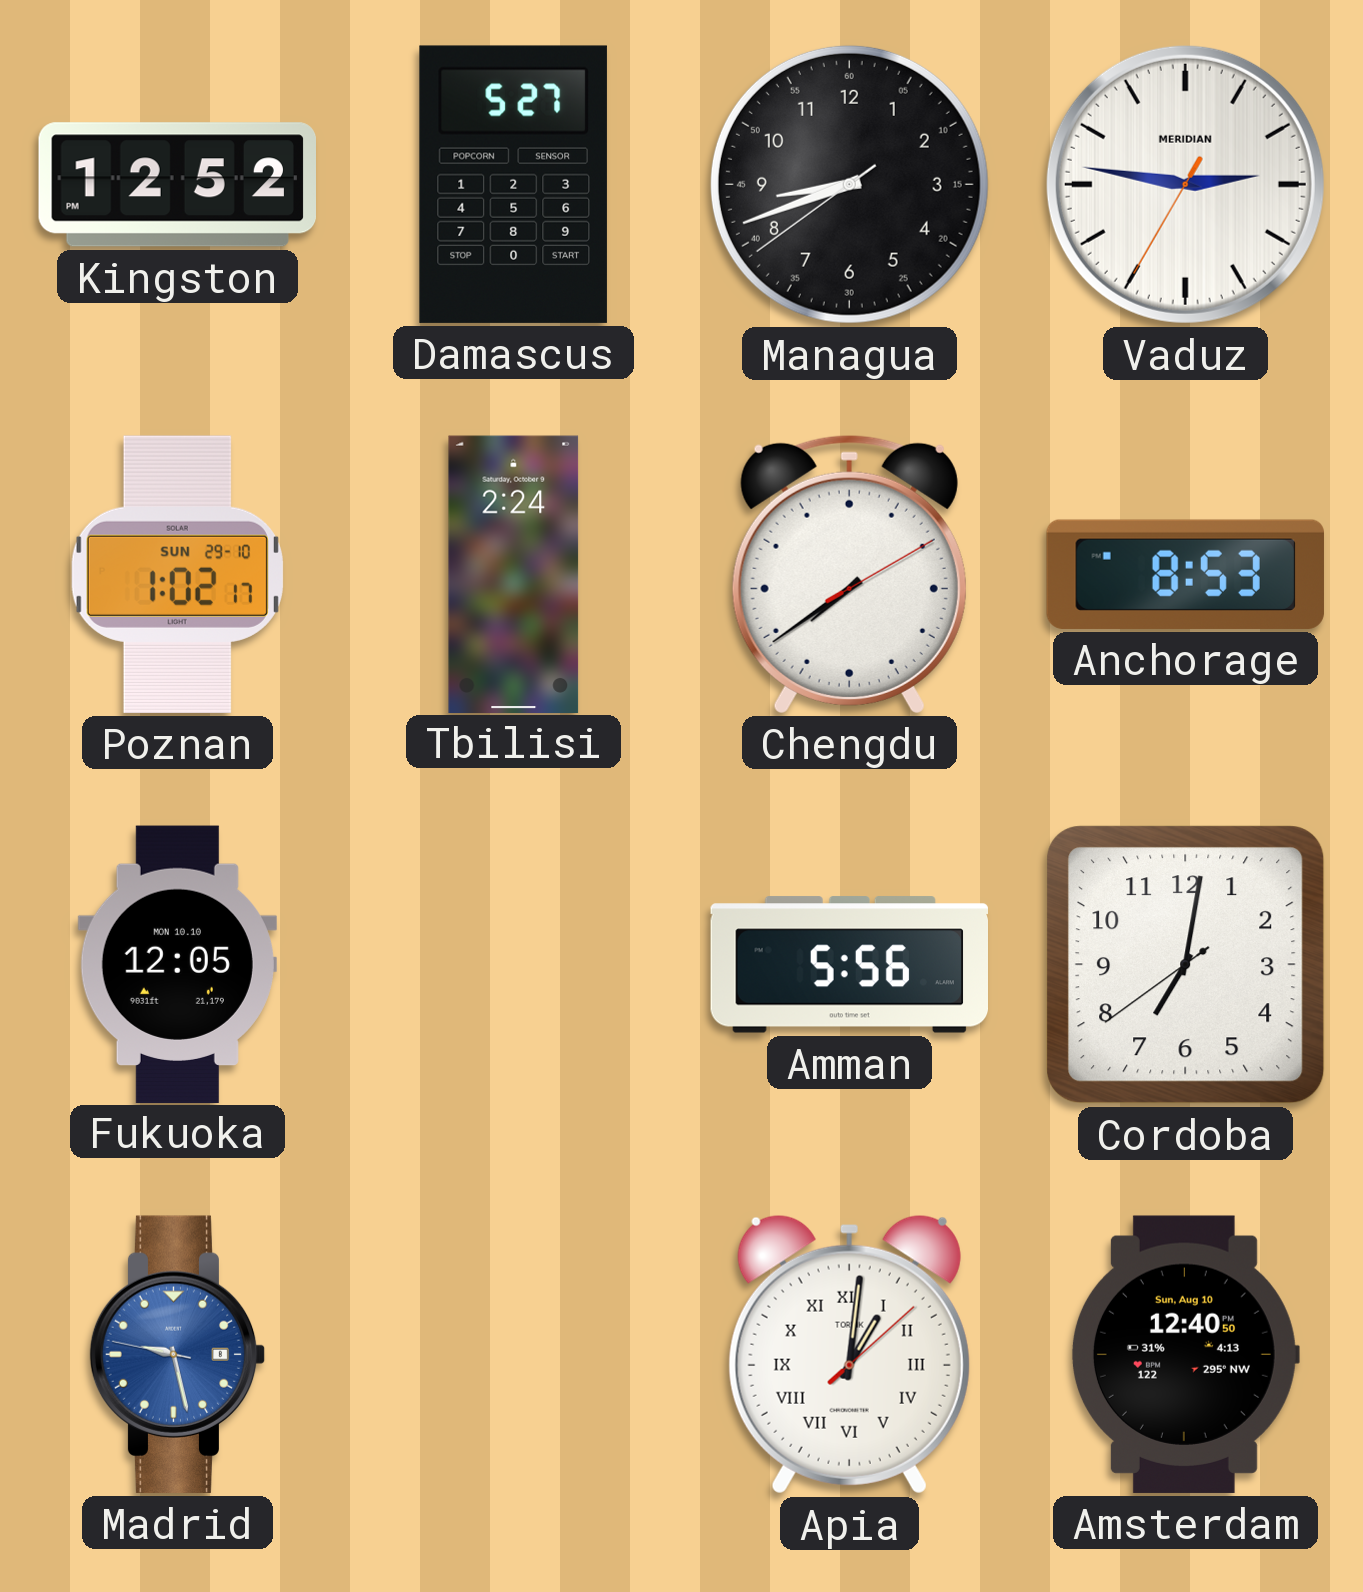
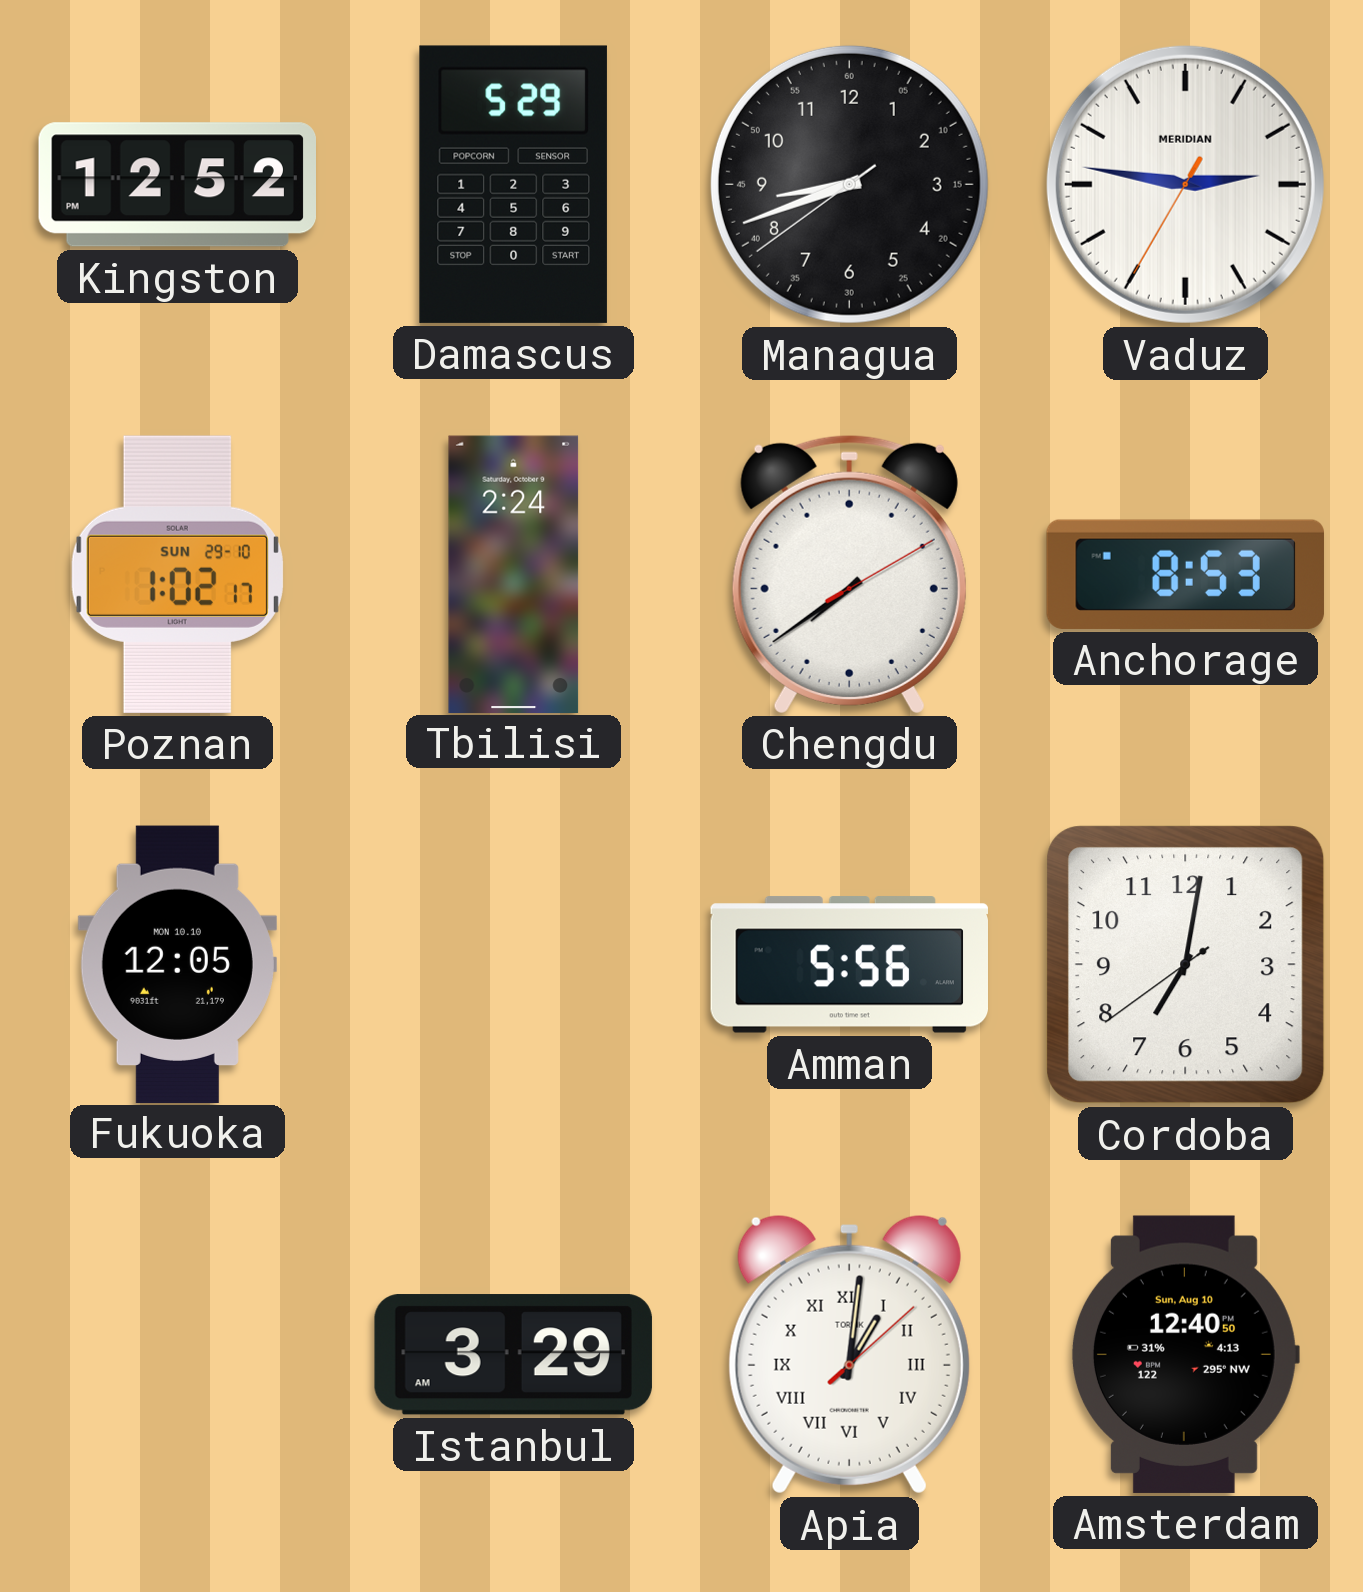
Damascus: 5:27 -> 5:29 (513, 184)
Madrid: 9:27 -> none (178, 1354)
Istanbul: none -> 3:29 (513, 1355)
